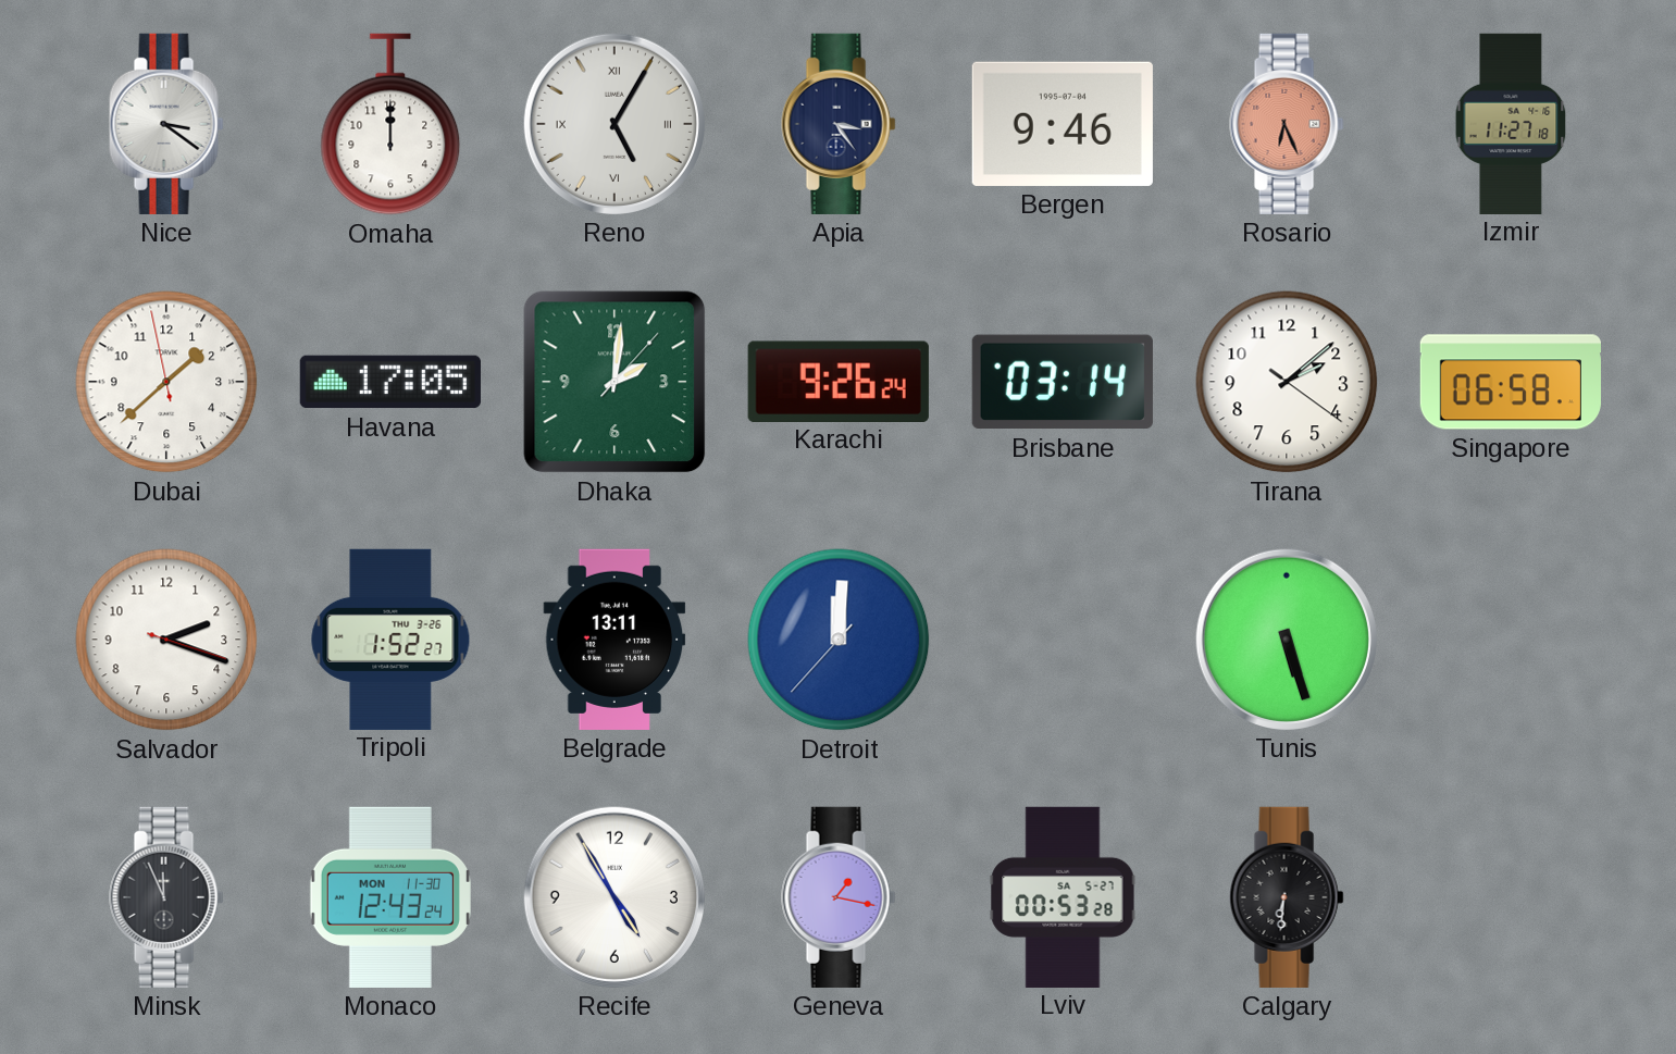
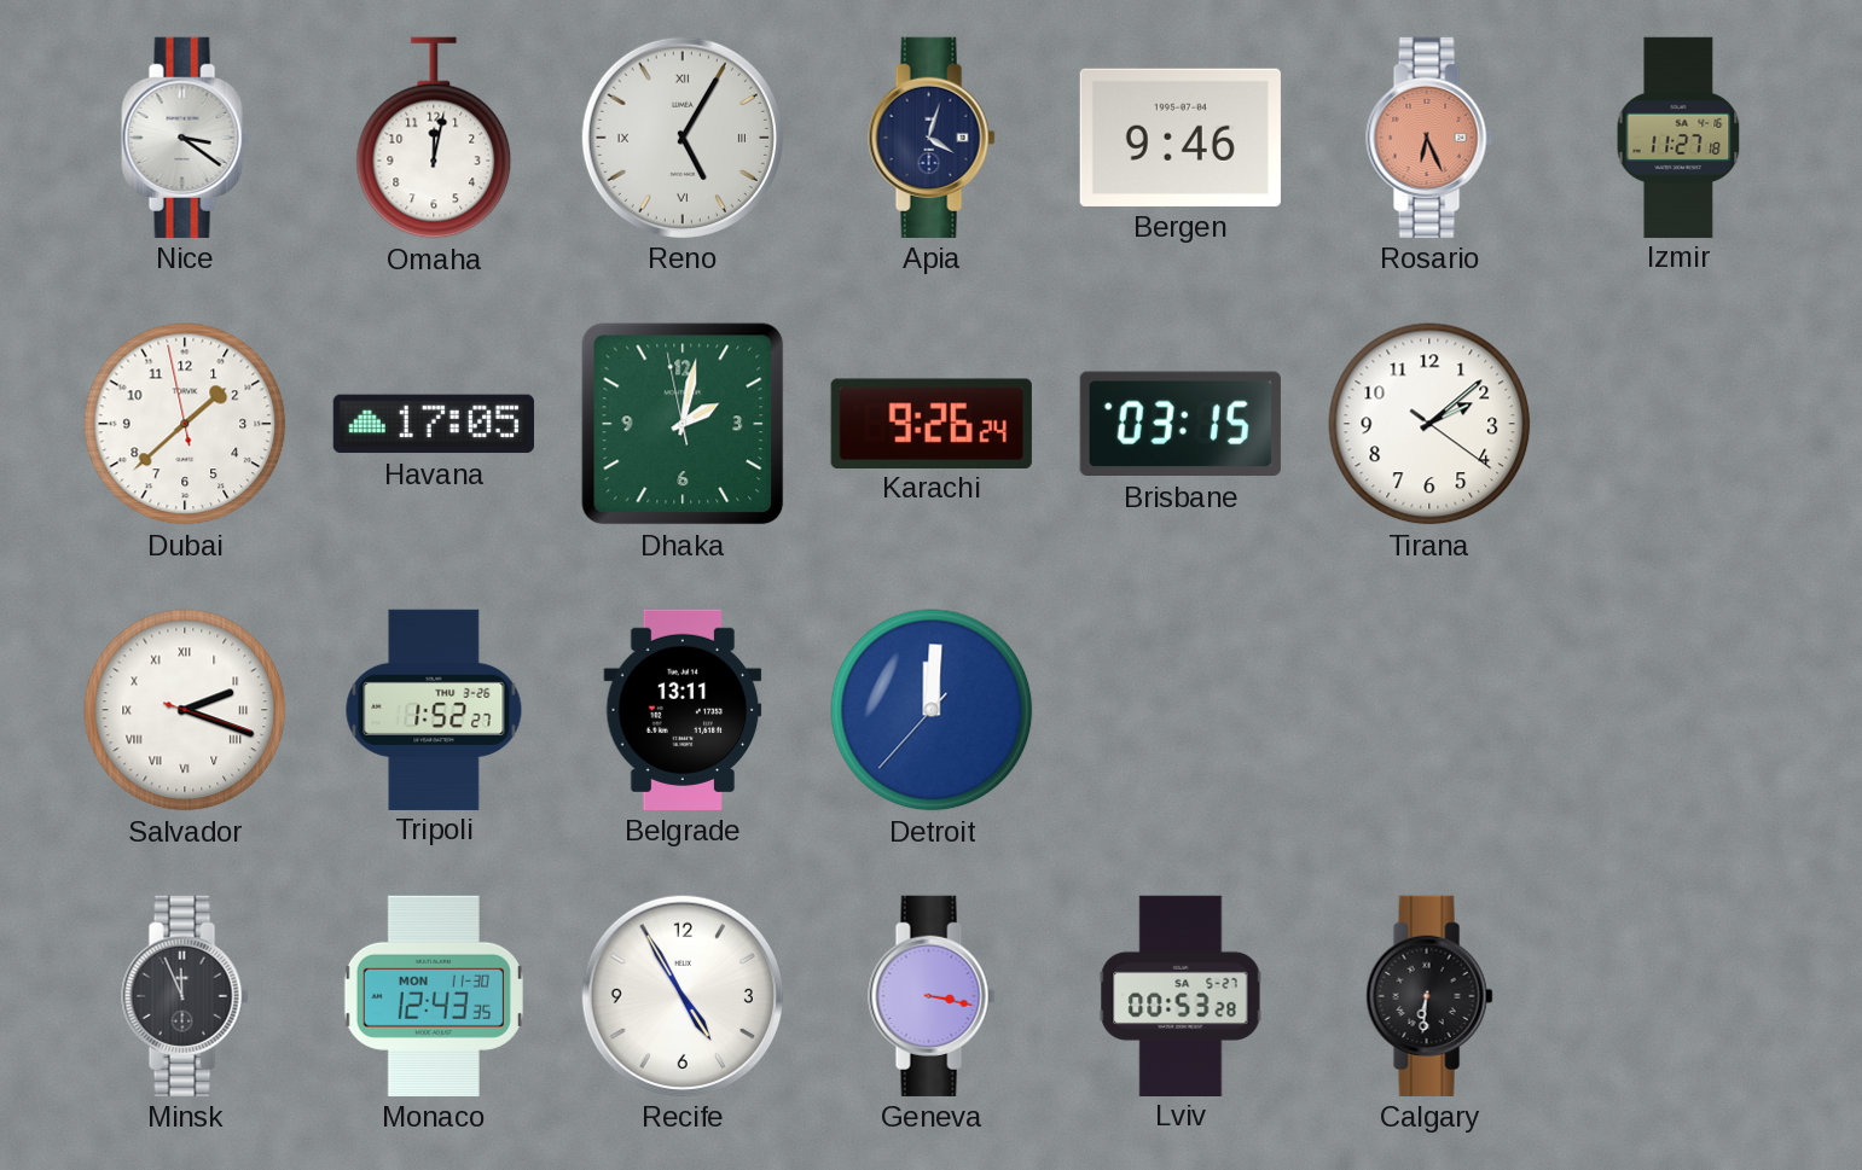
Omaha: 12:00 -> 12:02 (434, 138)
Apia: 3:24 -> 4:03 (932, 138)
Dhaka: 2:01:07 -> 2:01:58 (683, 424)
Brisbane: 03:14 -> 03:15 (1181, 424)
Singapore: 06:58 -> none (1511, 382)
Salvador numerals: Arabic -> Roman (185, 710)
Tunis: 5:27 -> none (1287, 640)
Monaco: 12:43:24 -> 12:43:35 (434, 996)
Geneva: 1:17 -> 3:17 (932, 996)
